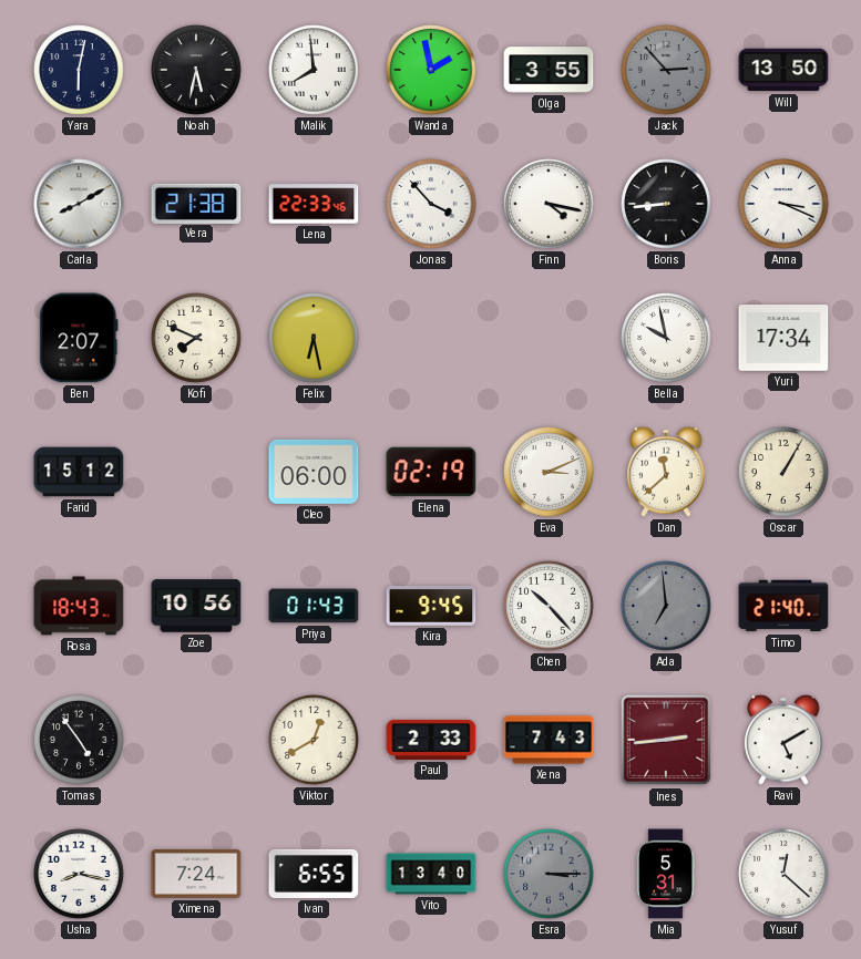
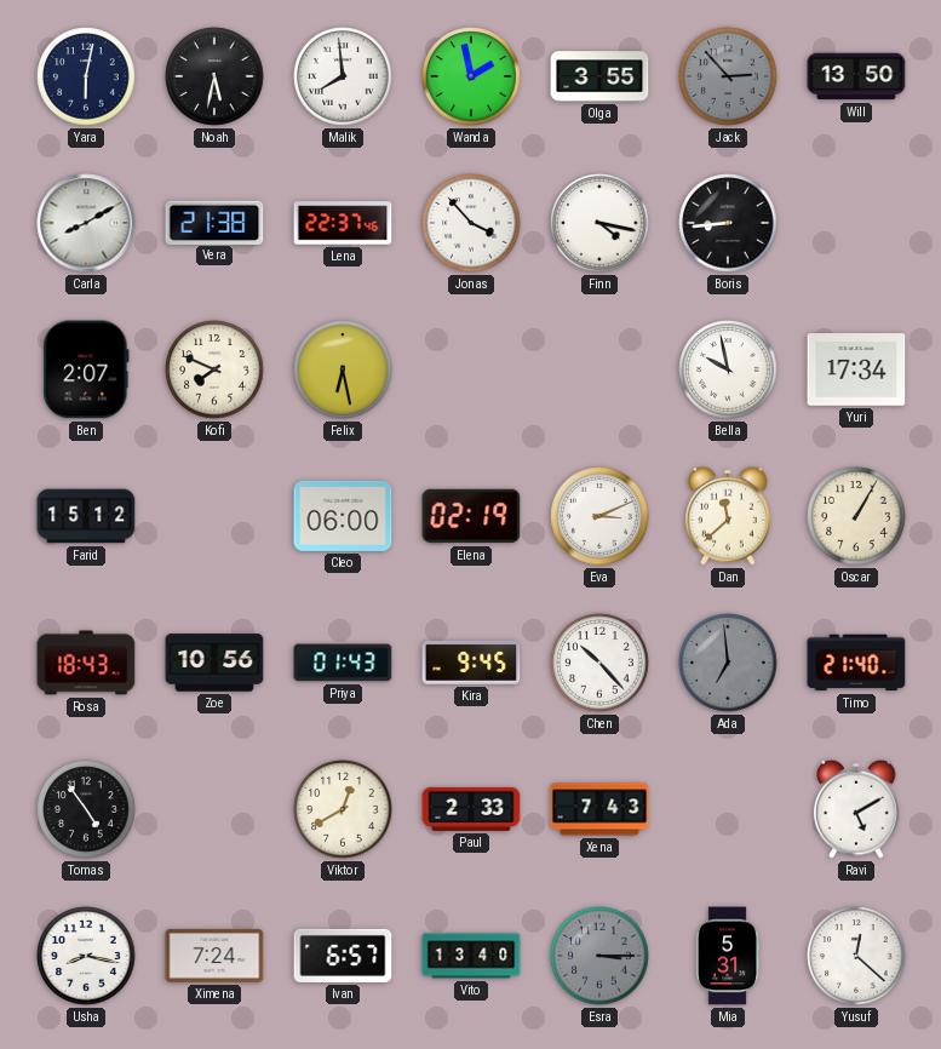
Lena: 22:33 -> 22:37 (343, 223)
Anna: 3:19 -> none (783, 204)
Ines: 2:44 -> none (666, 740)
Ivan: 6:55 -> 6:57 (343, 956)
